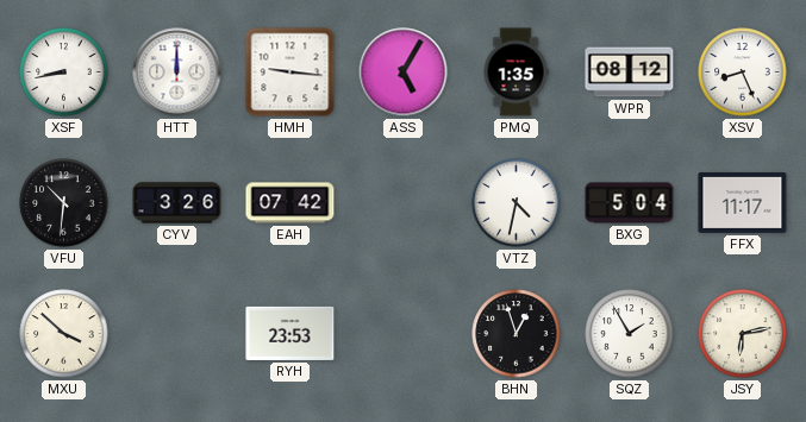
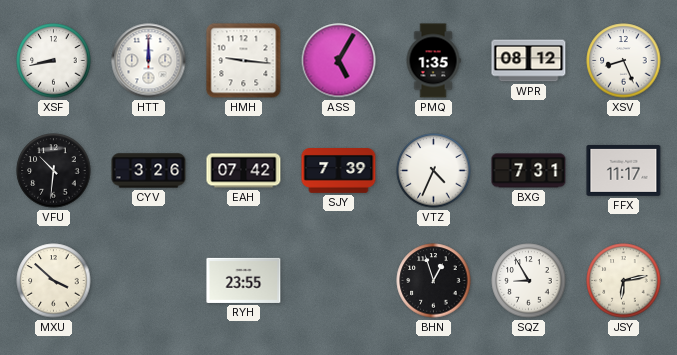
SJY: none -> 7:39 (339, 171)
VTZ: 4:32 -> 4:34 (434, 171)
BXG: 5:04 -> 7:31 (529, 171)
RYH: 23:53 -> 23:55 (244, 280)
SQZ: 1:55 -> 8:55 (529, 281)
